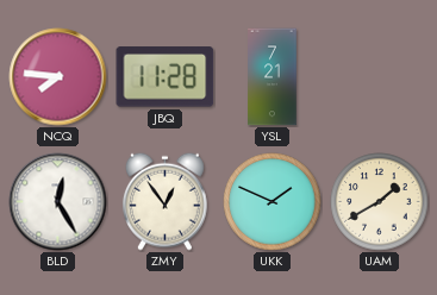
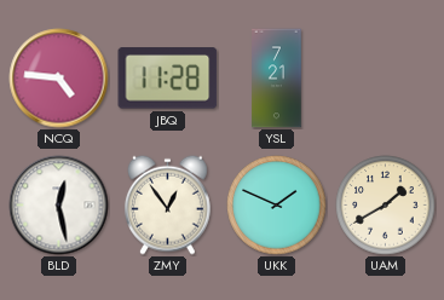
NCQ: 7:46 -> 4:46 (59, 79)
BLD: 12:25 -> 12:28 (59, 206)
